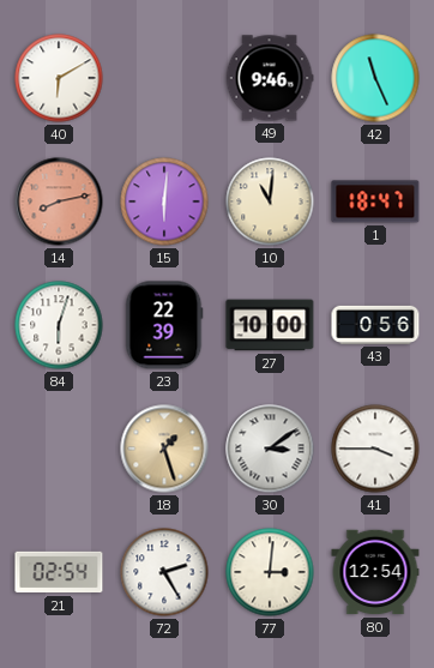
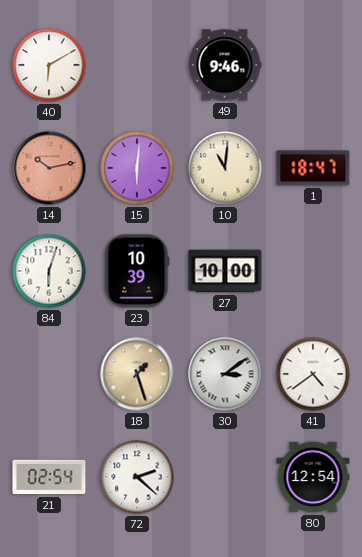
42: 11:26 -> none (375, 78)
14: 8:13 -> 10:13 (49, 168)
23: 22:39 -> 10:39 (137, 271)
43: 0:56 -> none (375, 325)
41: 3:45 -> 4:39 (313, 374)
72: 2:25 -> 2:22 (137, 477)
77: 3:01 -> none (270, 572)
